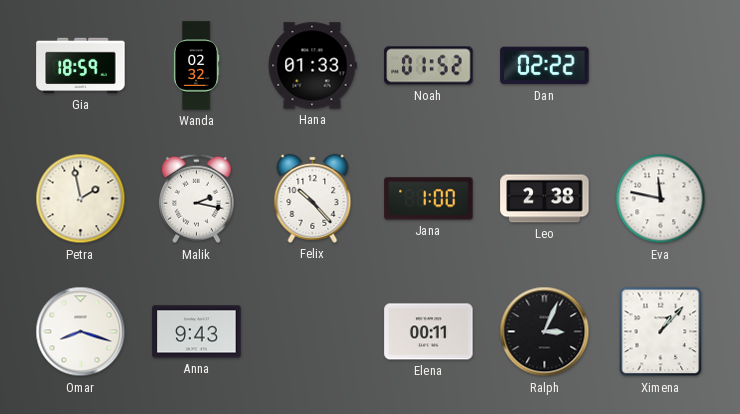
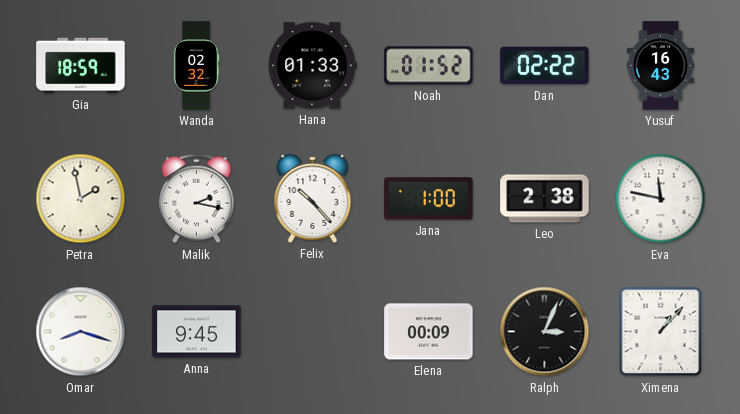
Yusuf: none -> 16:43 (661, 66)
Anna: 9:43 -> 9:45 (197, 332)
Elena: 00:11 -> 00:09 (429, 332)
